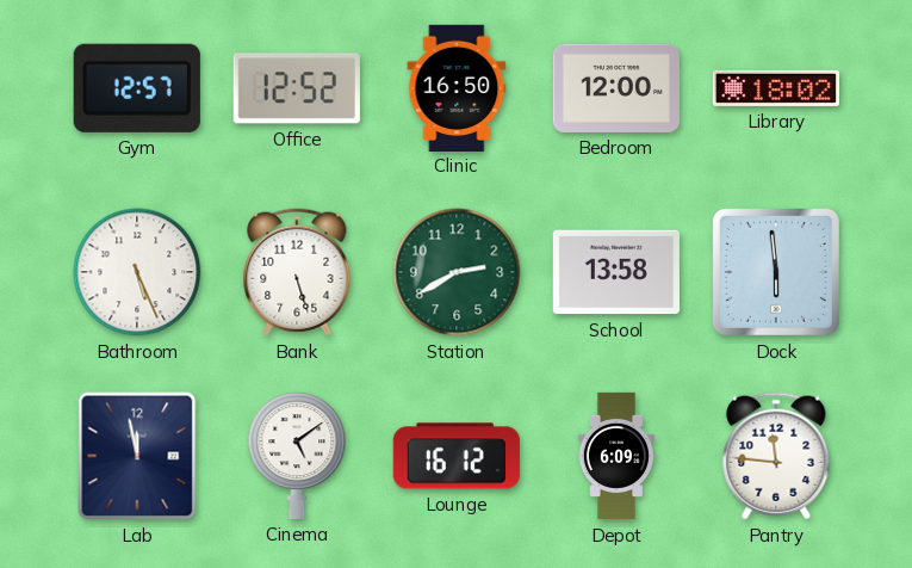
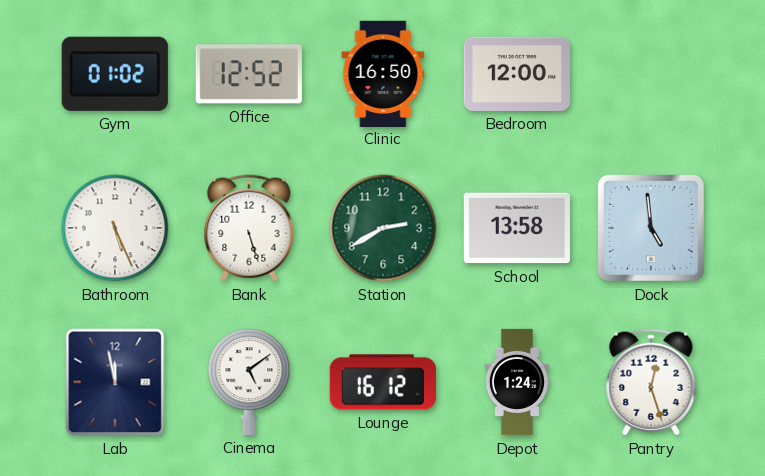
Gym: 12:57 -> 01:02 (115, 74)
Library: 18:02 -> none (776, 88)
Dock: 5:59 -> 4:59 (651, 228)
Depot: 6:09 -> 1:24 (516, 382)
Pantry: 11:46 -> 12:27 (651, 382)
